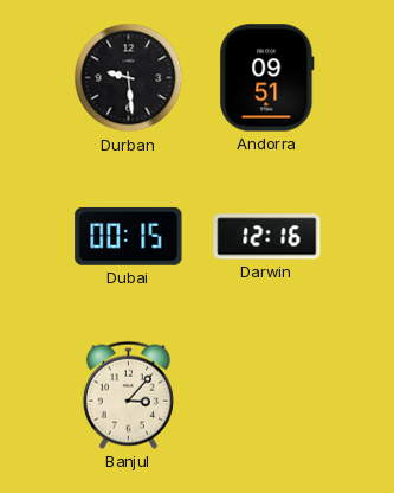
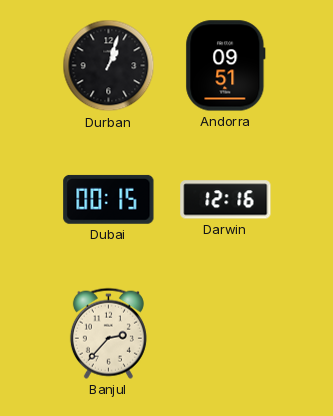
Durban: 9:29 -> 1:03 (109, 66)
Banjul: 3:07 -> 2:37 (108, 333)
